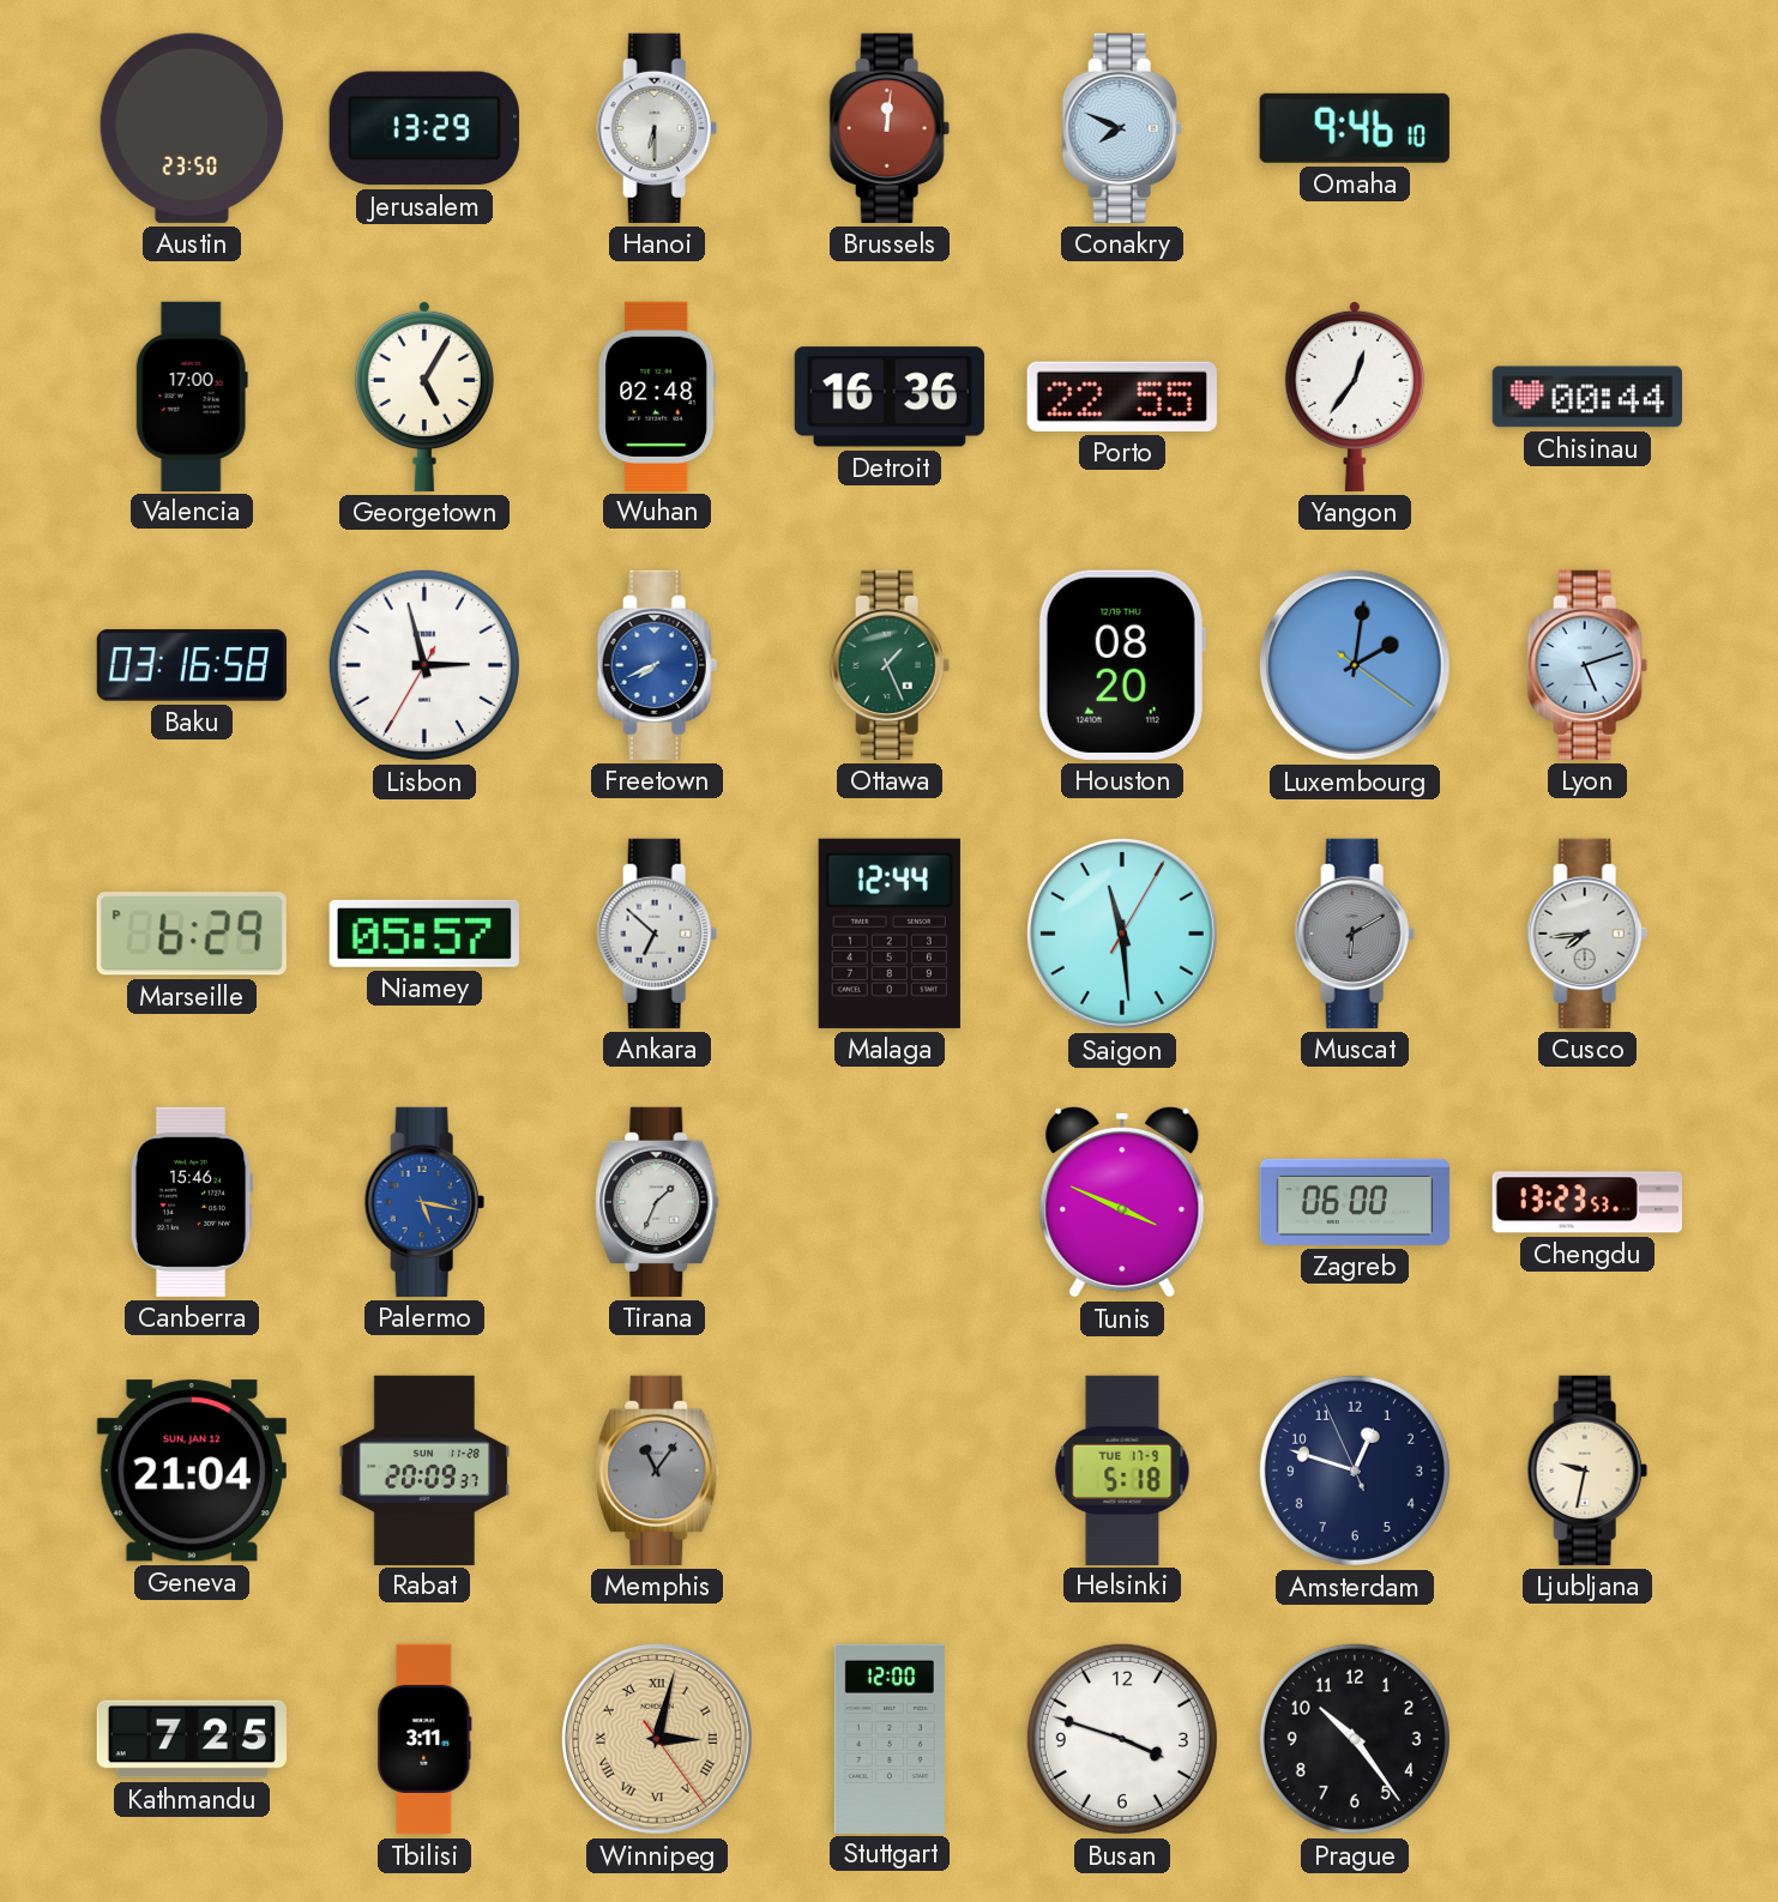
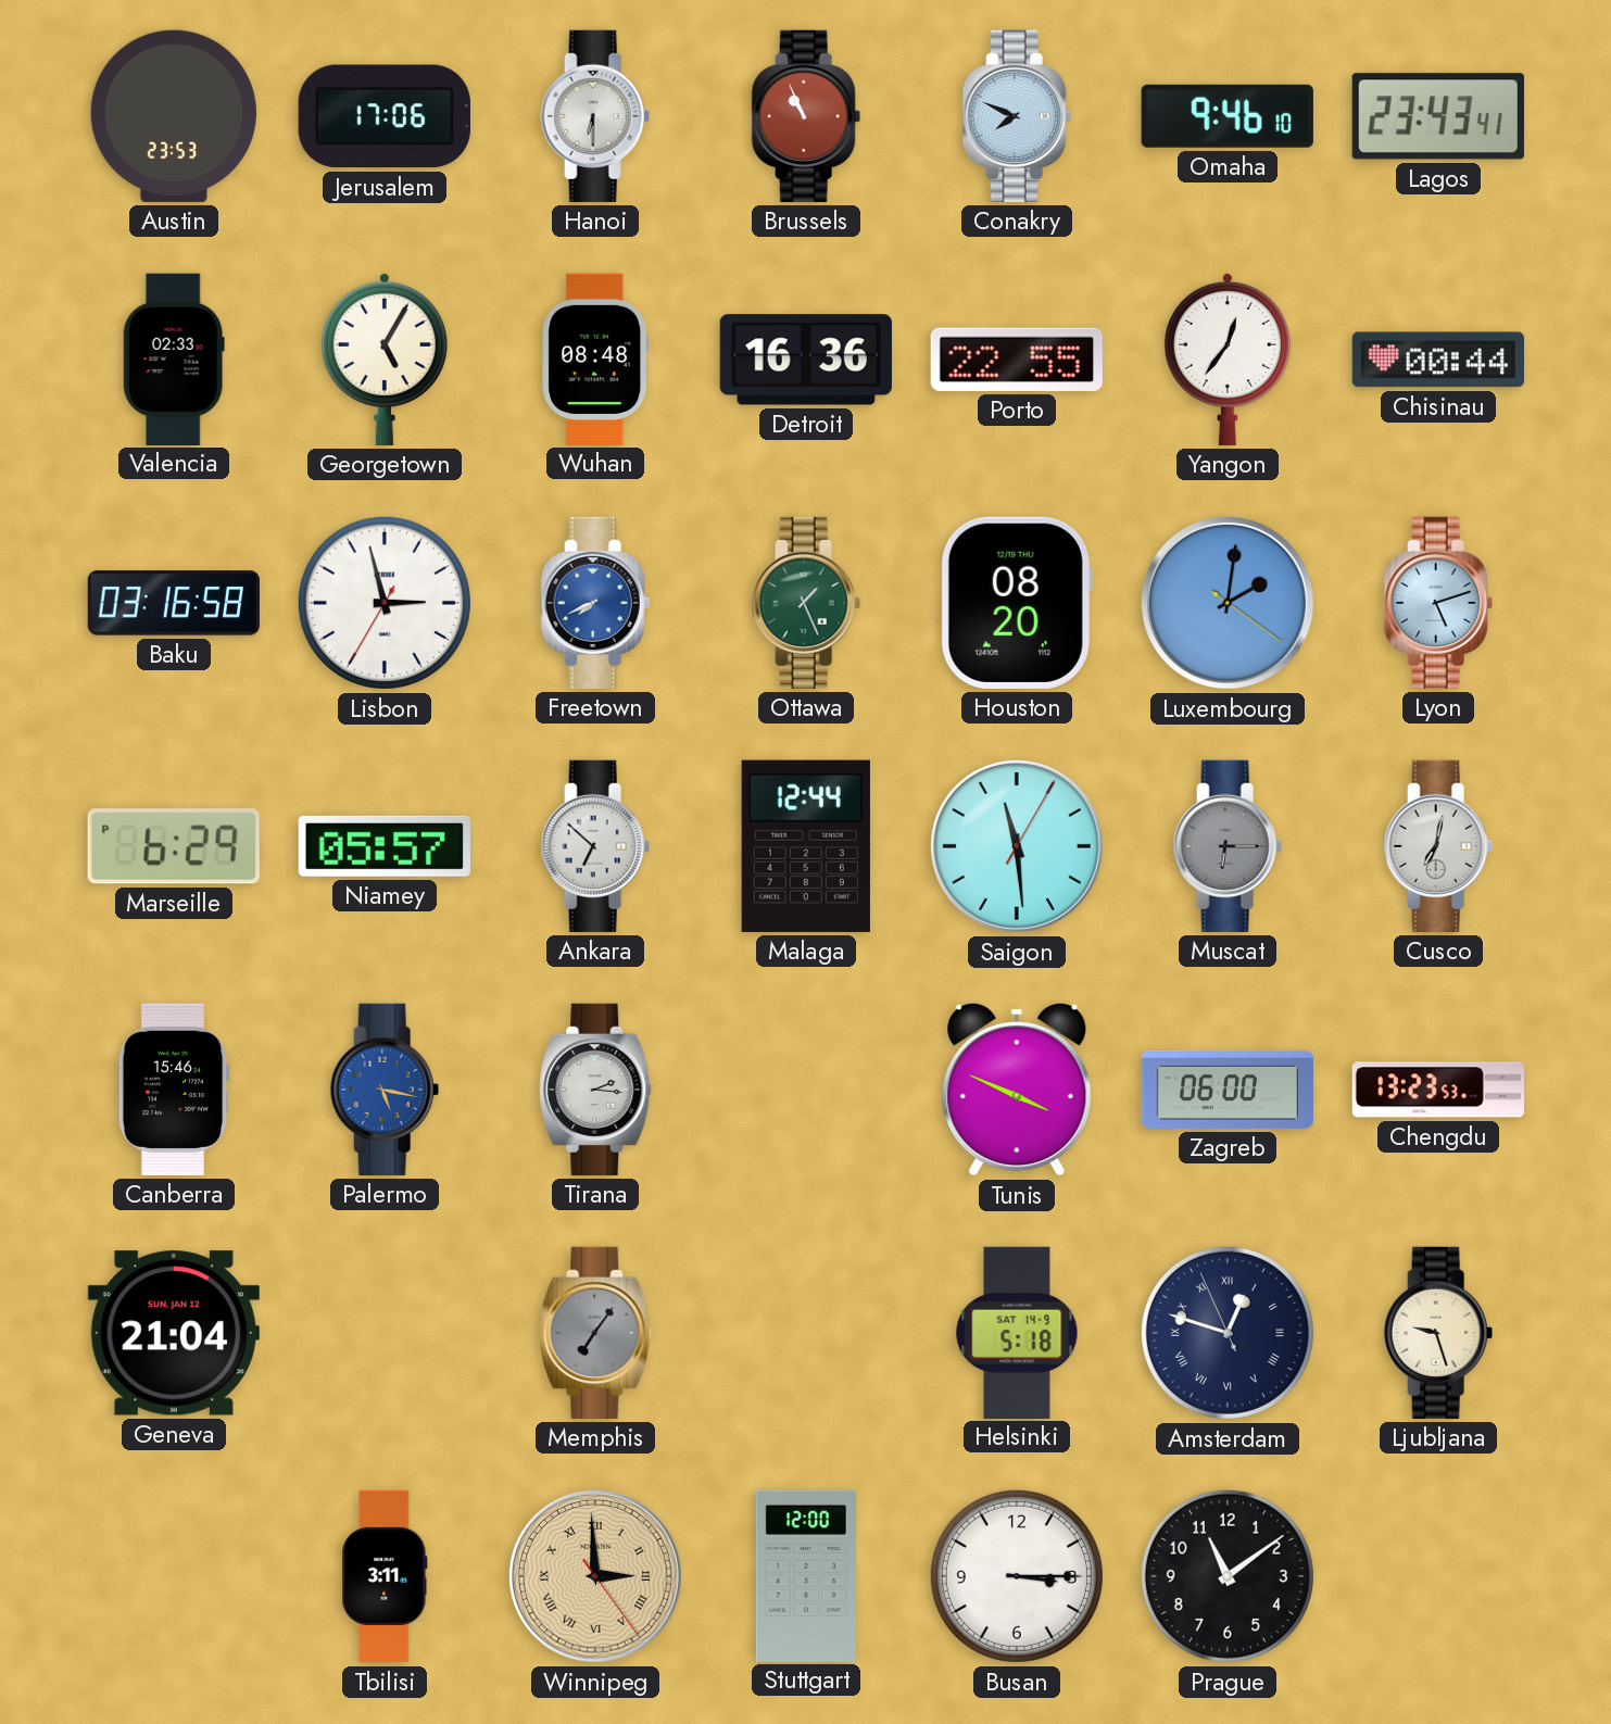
Austin: 23:50 -> 23:53 (174, 116)
Jerusalem: 13:29 -> 17:06 (385, 116)
Brussels: 12:01 -> 10:56 (806, 116)
Lagos: none -> 23:43 (1438, 116)
Valencia: 17:00 -> 02:33 (174, 358)
Wuhan: 02:48 -> 08:48 (595, 358)
Muscat: 6:10 -> 6:15 (1228, 846)
Cusco: 7:44 -> 7:02 (1438, 846)
Tirana: 1:34 -> 2:16 (595, 1090)
Rabat: 20:09 -> none (424, 1469)
Memphis: 11:06 -> 7:06 (595, 1333)
Helsinki date: TUE 17-9 -> SAT 14-9 (1017, 1332)
Amsterdam numerals: Arabic -> Roman (1228, 1333)
Ljubljana: 9:32 -> 9:27 (1438, 1333)
Kathmandu: 7:25 -> none (191, 1739)
Winnipeg: 3:02 -> 2:59 (595, 1576)
Busan: 3:48 -> 3:15 (1017, 1576)
Prague: 10:24 -> 11:09 (1228, 1576)
